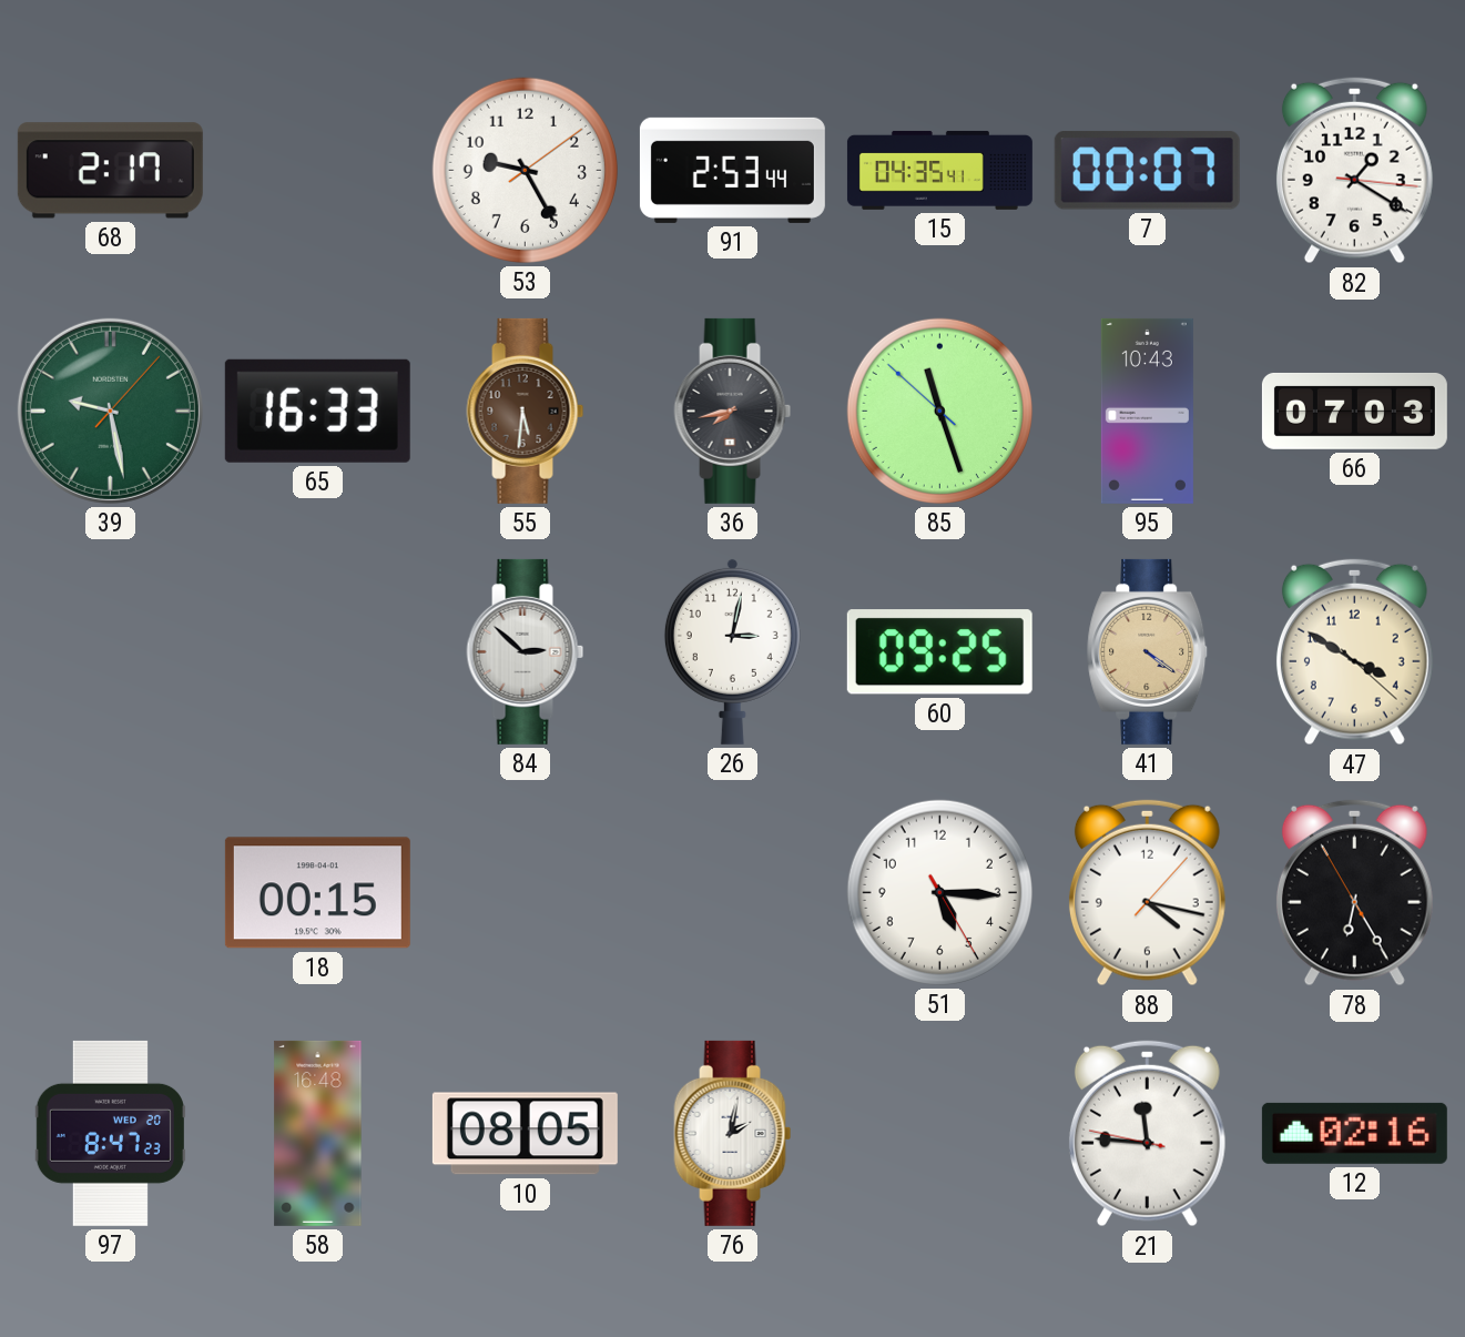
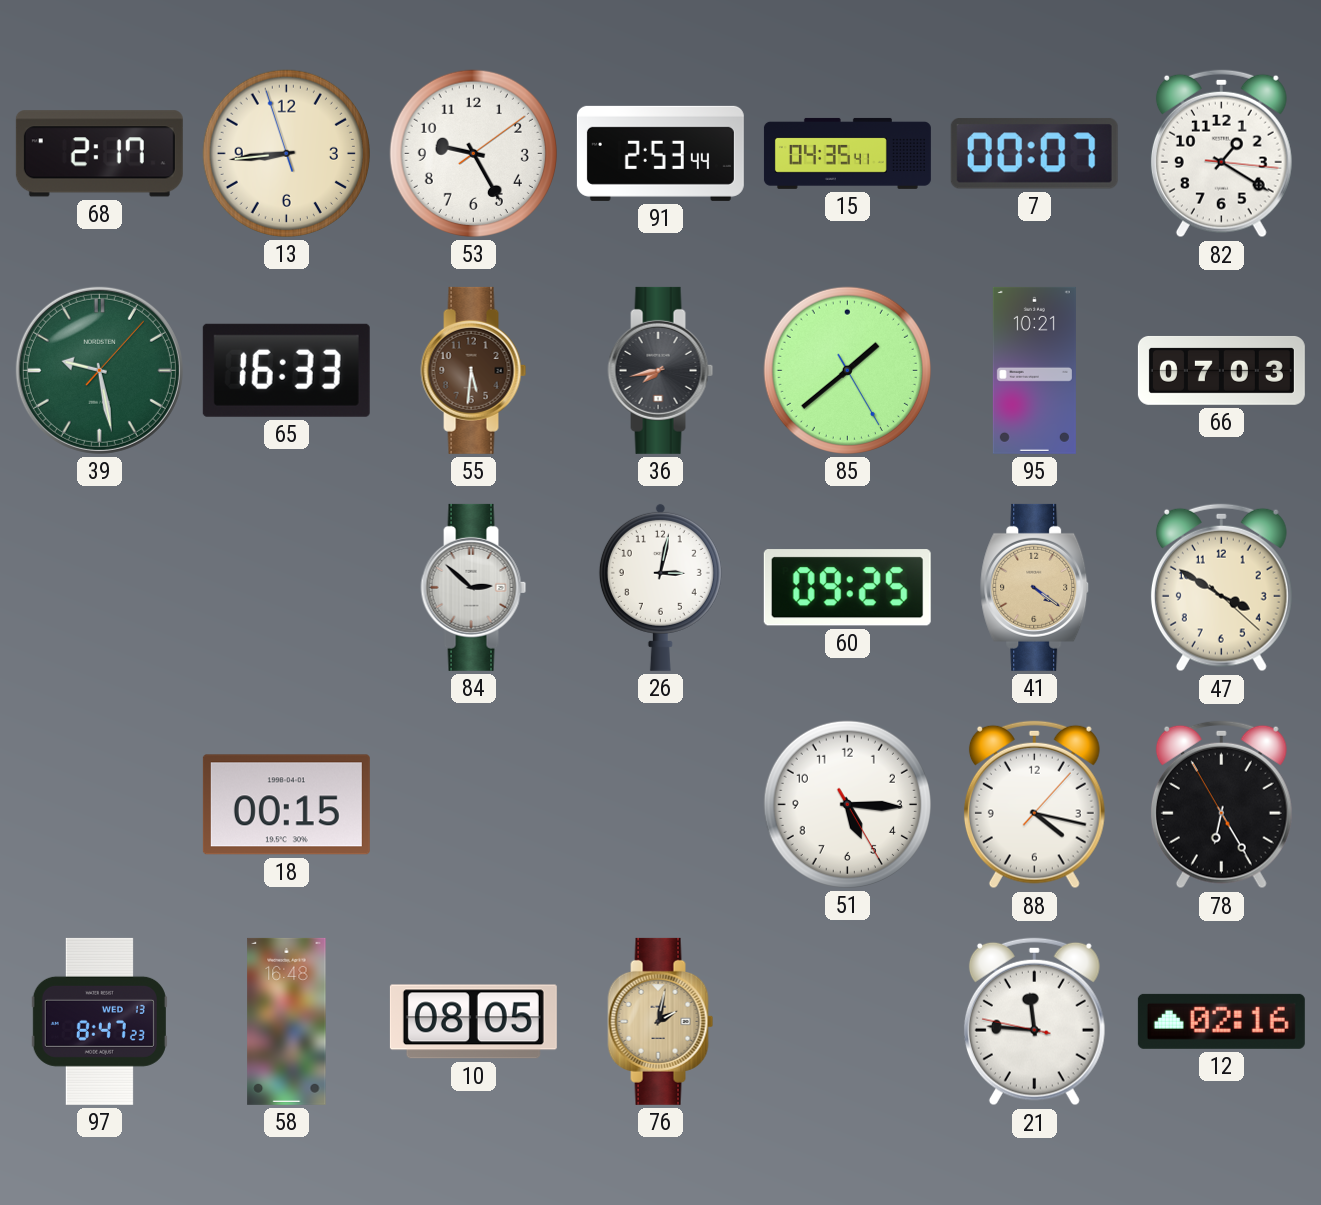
13: none -> 8:43 (286, 153)
85: 11:26 -> 1:38 (847, 370)
95: 10:43 -> 10:21 (1034, 370)
97 date: WED 20 -> WED 13 (99, 1021)
76 dial: white -> champagne (661, 1021)
